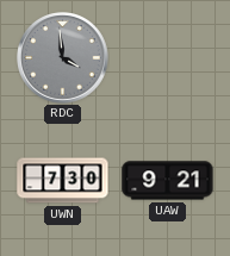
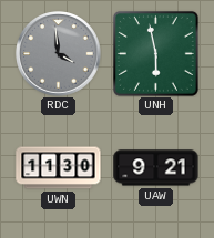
UNH: none -> 5:58 (155, 53)
UWN: 7:30 -> 11:30 (59, 168)
